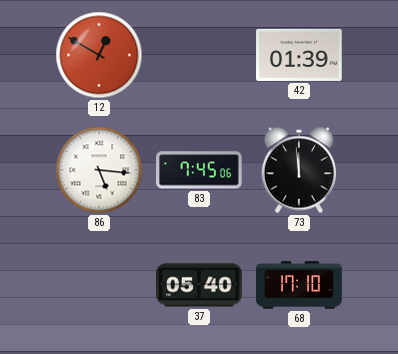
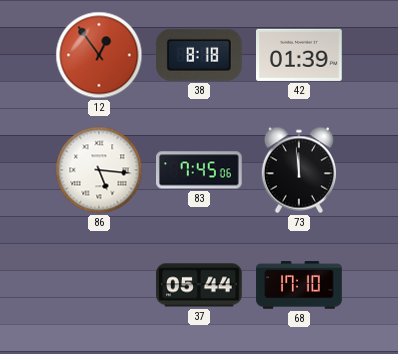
12: 12:50 -> 12:54 (99, 55)
38: none -> 8:18 (199, 55)
37: 05:40 -> 05:44 (199, 285)
